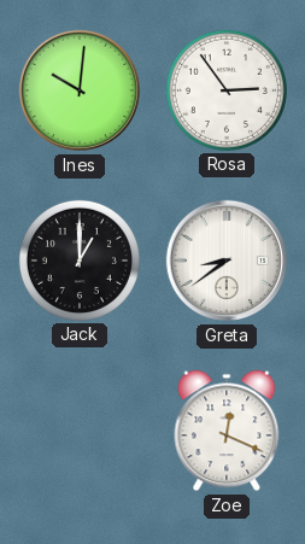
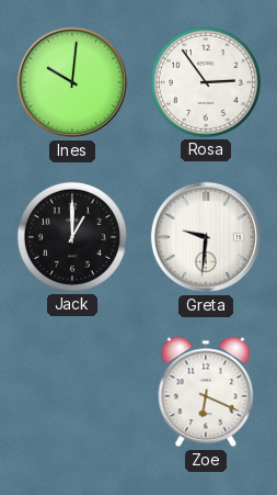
Greta: 8:39 -> 9:31 (206, 237)
Zoe: 12:19 -> 6:19 (206, 392)
